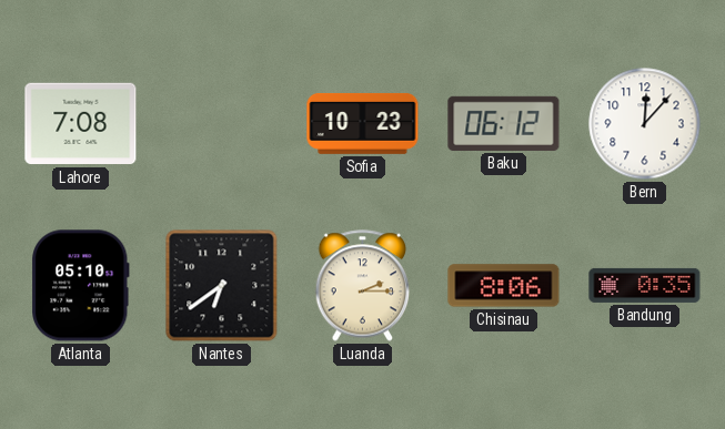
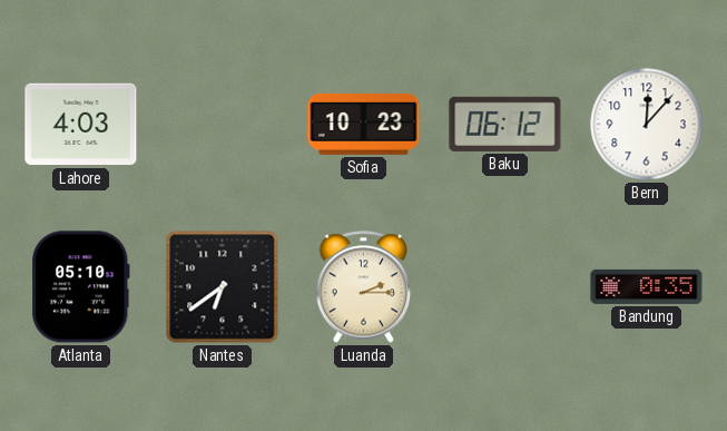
Lahore: 7:08 -> 4:03 (81, 125)
Chisinau: 8:06 -> none (504, 286)
